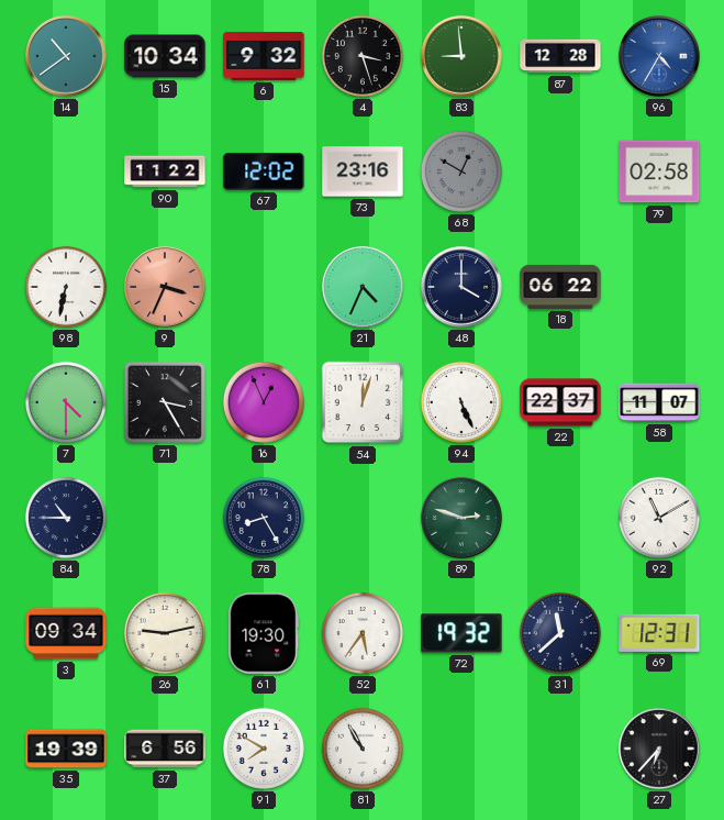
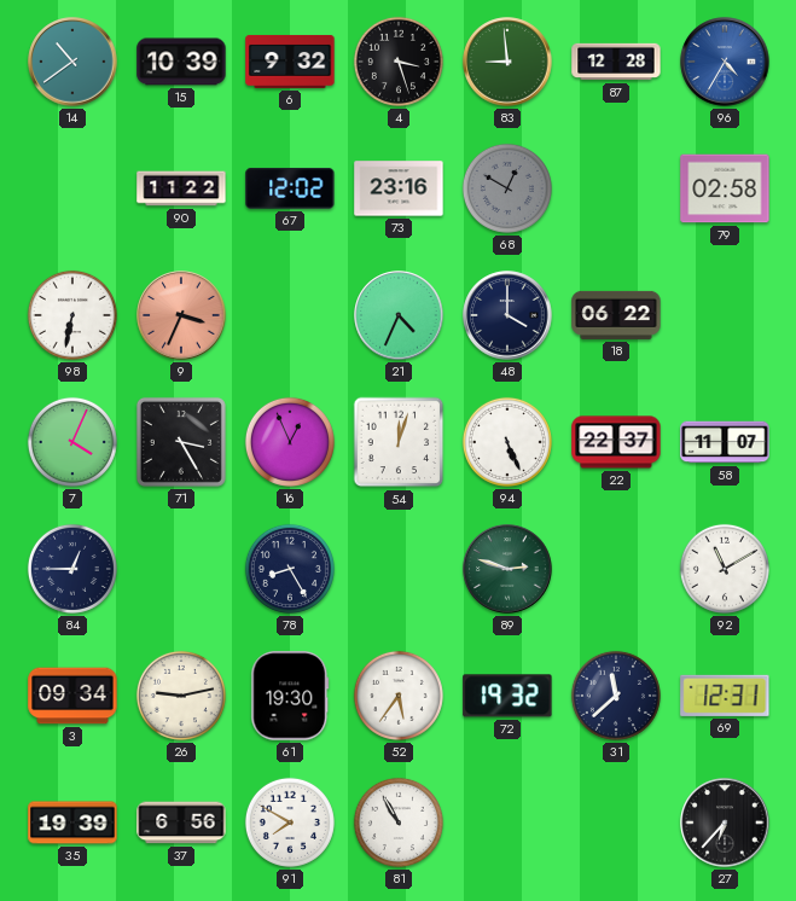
15: 10:34 -> 10:39 (181, 62)
7: 4:30 -> 4:04 (72, 442)
84: 10:45 -> 12:45 (72, 569)
